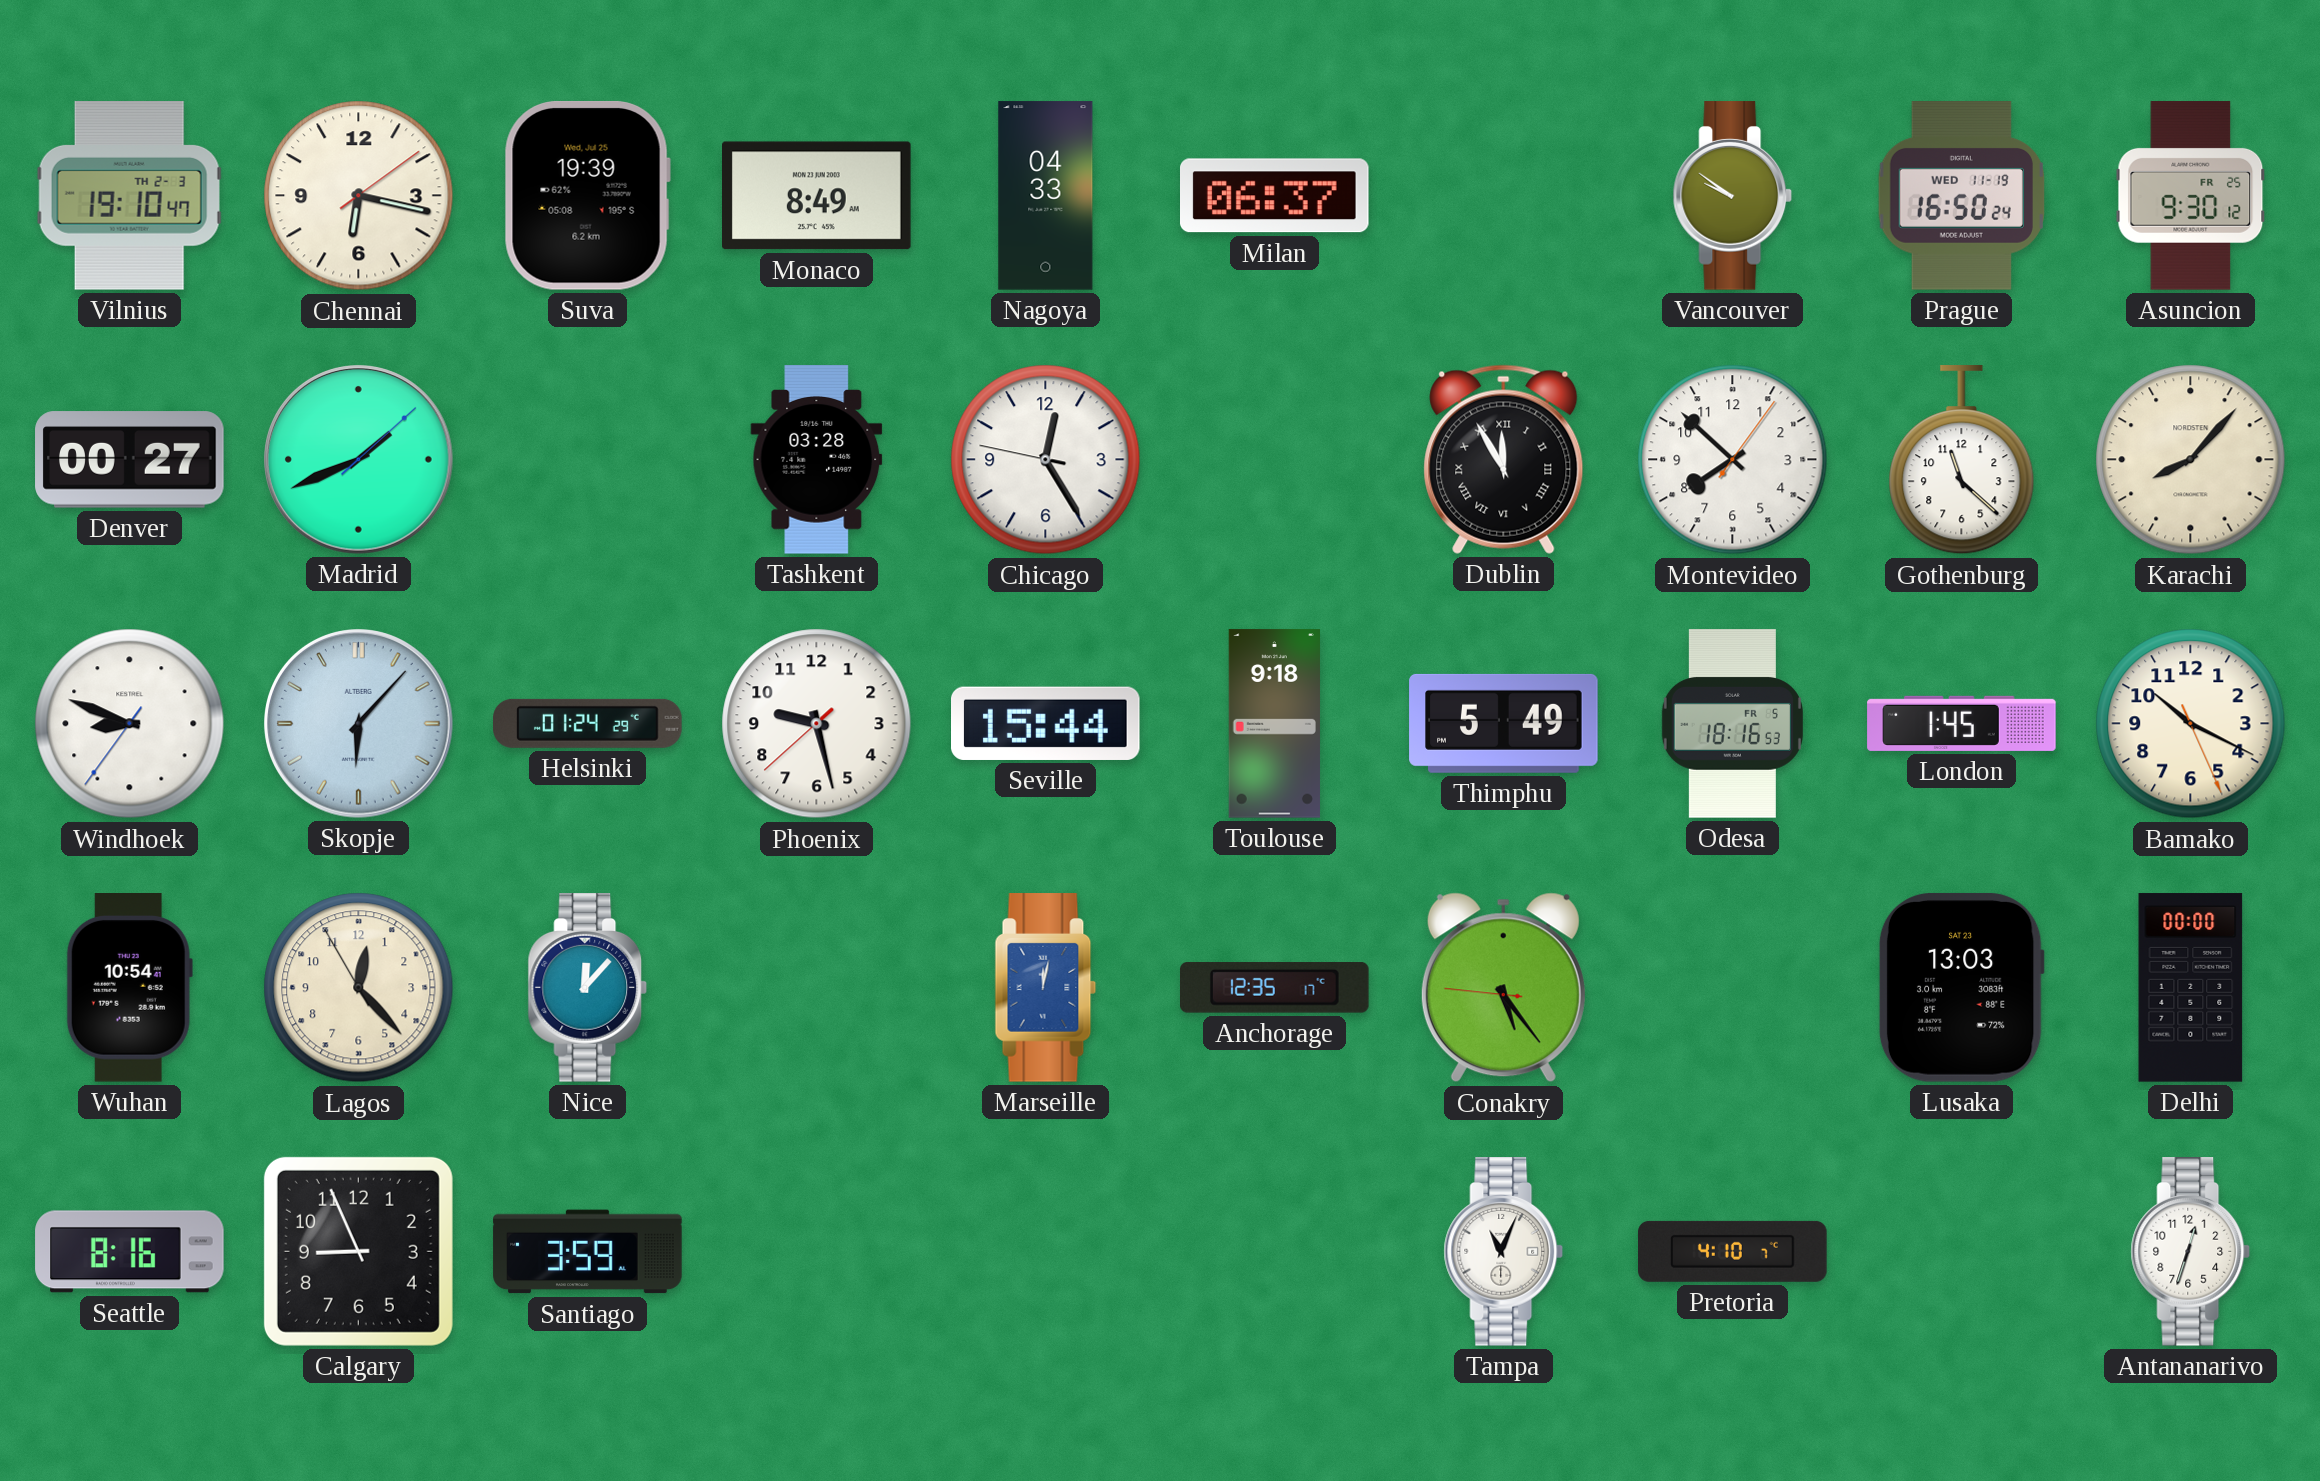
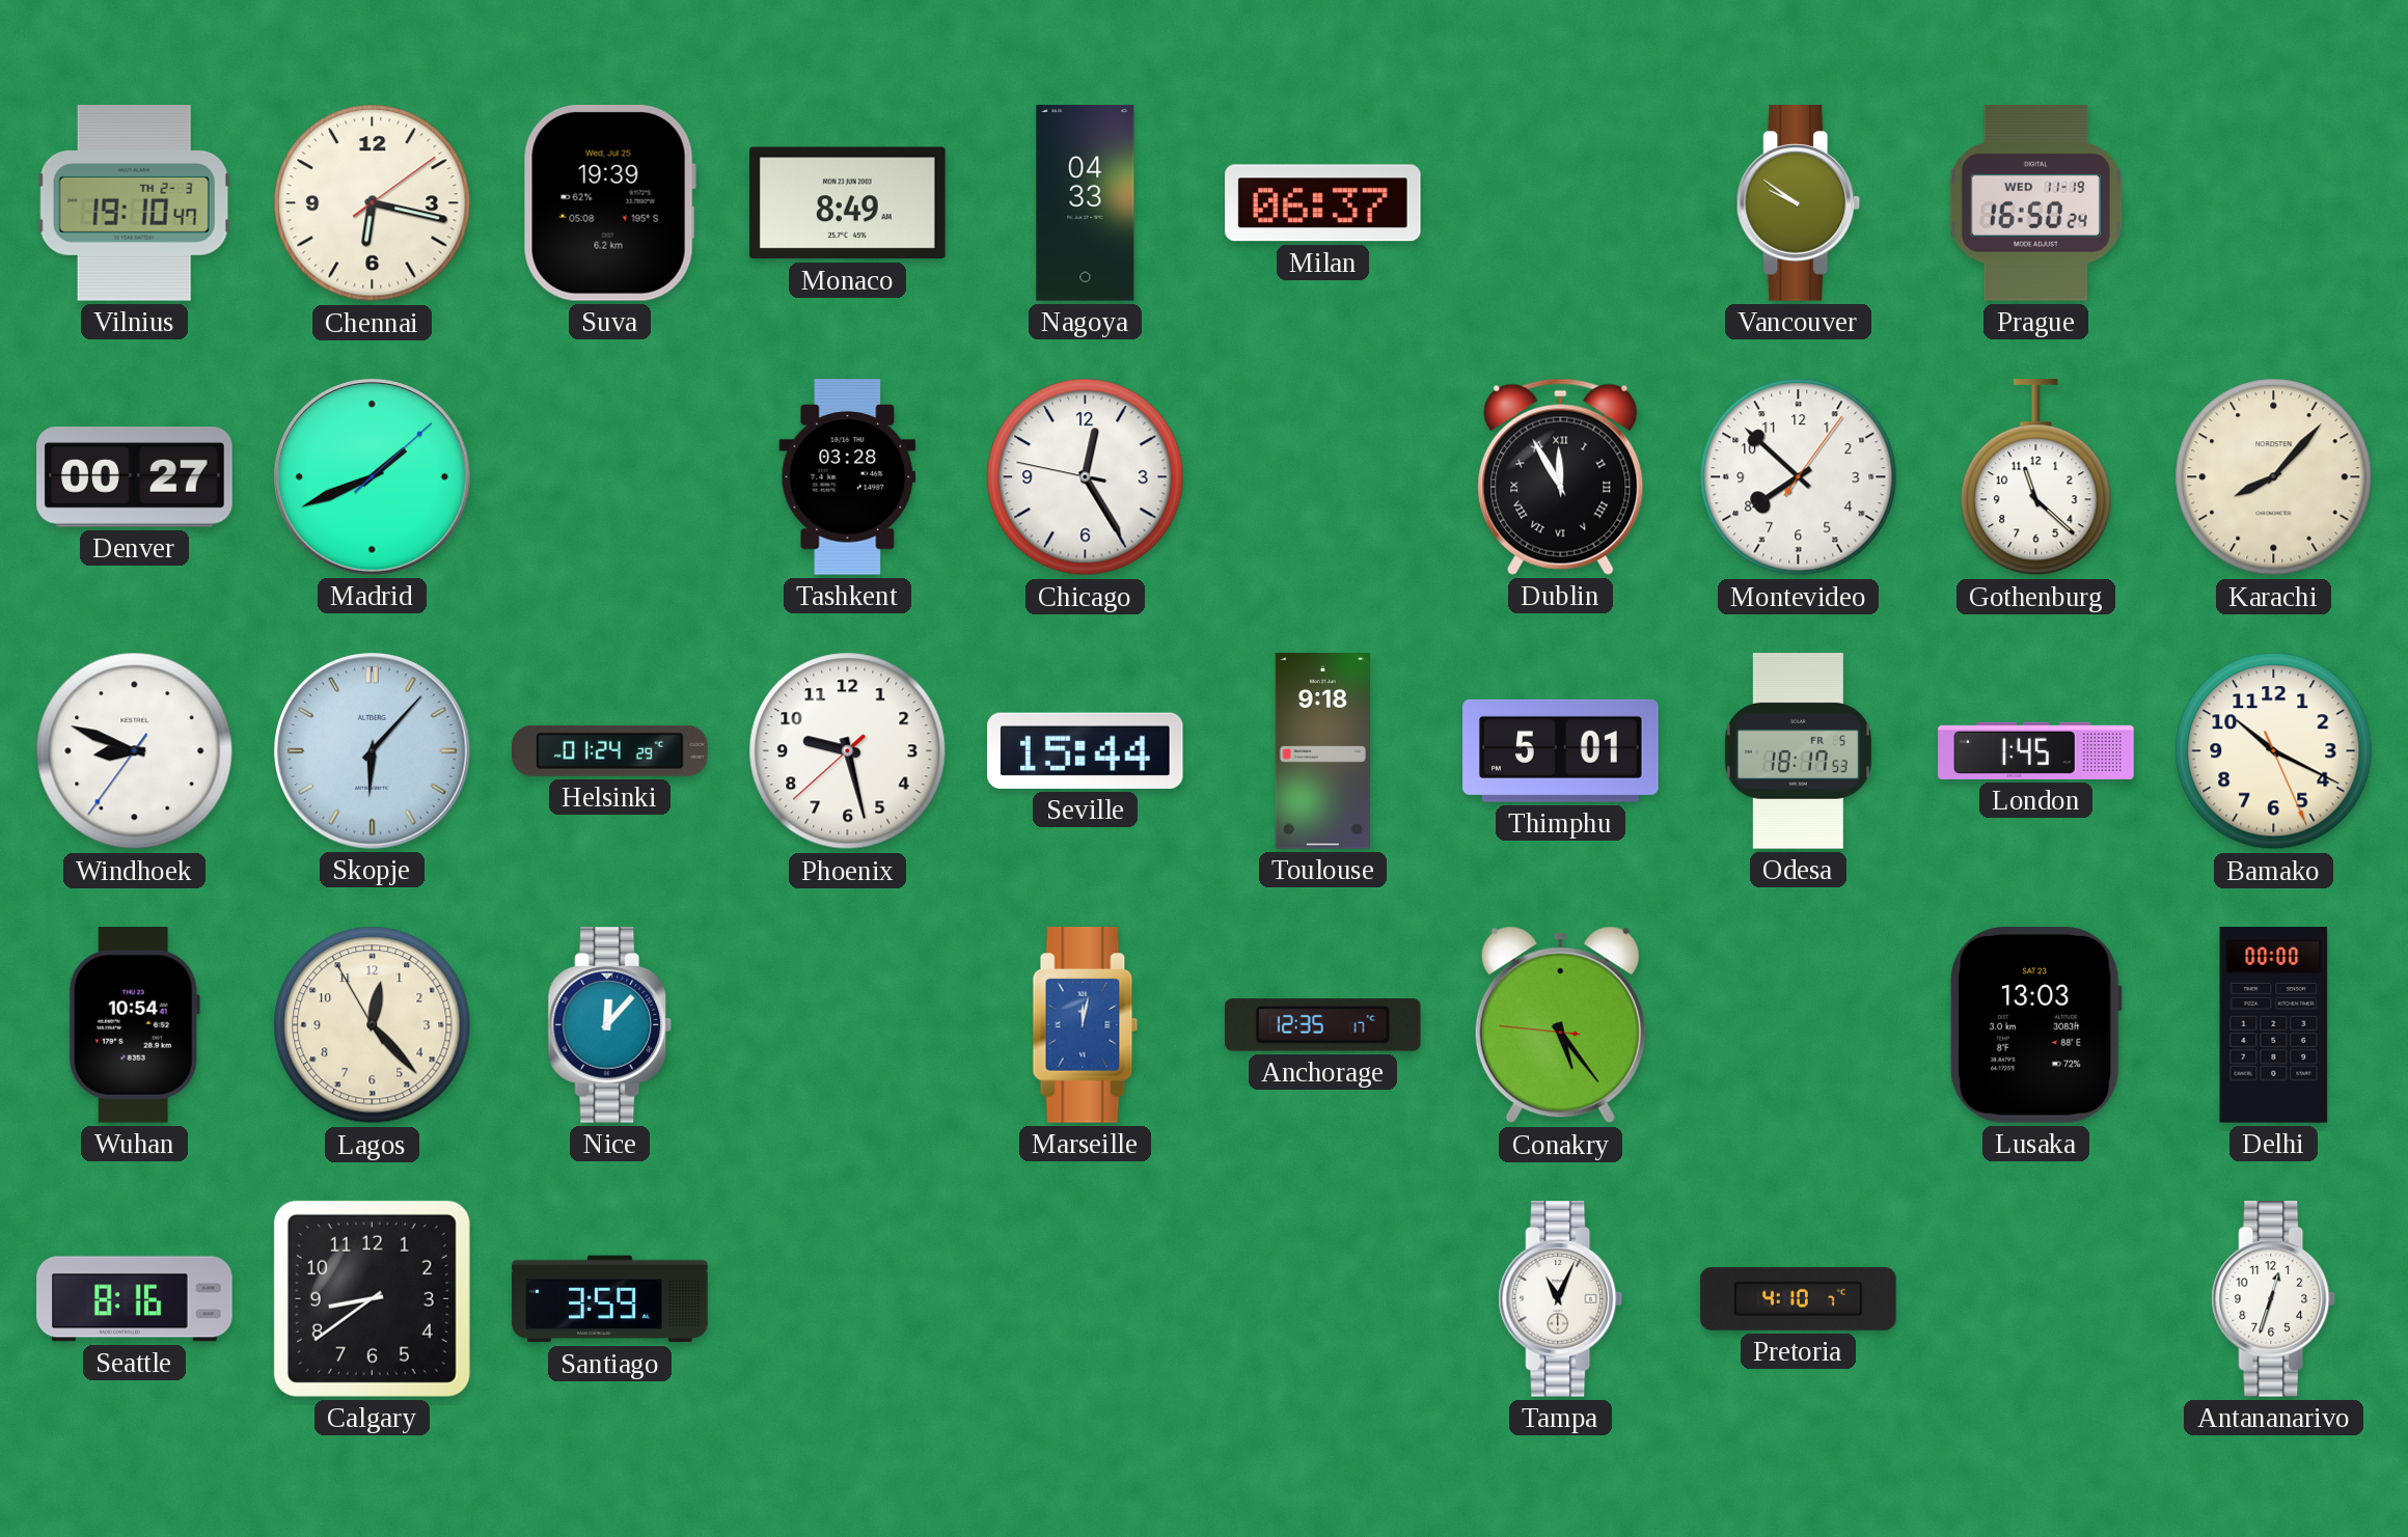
Asuncion: 9:30 -> none (2191, 196)
Thimphu: 5:49 -> 5:01 (1561, 750)
Odesa: 18:16 -> 18:17 (1798, 751)
Calgary: 8:56 -> 8:39 (372, 1298)
